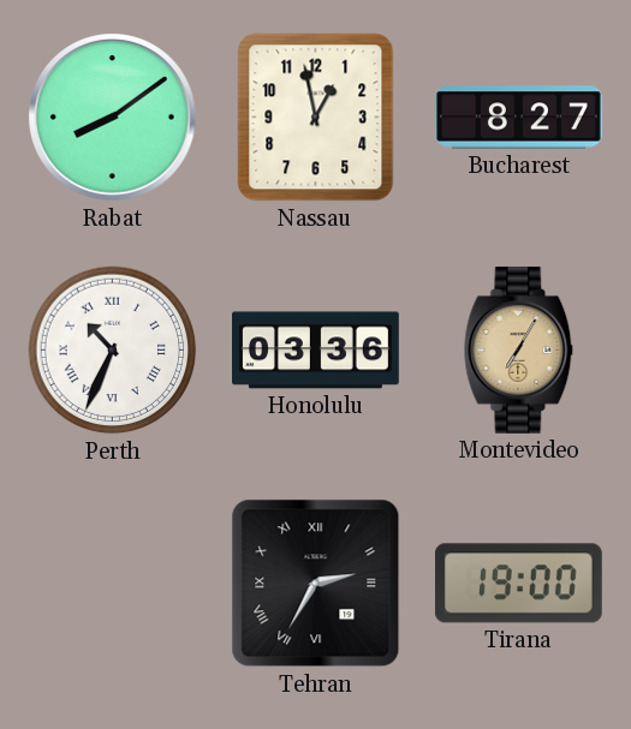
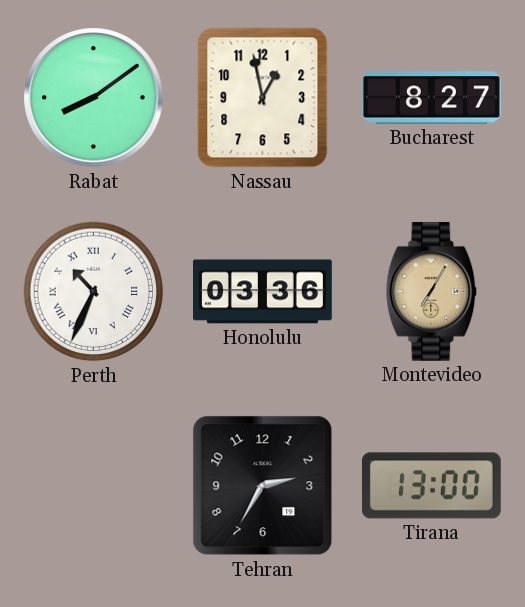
Tehran numerals: Roman -> Arabic (263, 486)
Tirana: 19:00 -> 13:00 (431, 486)
